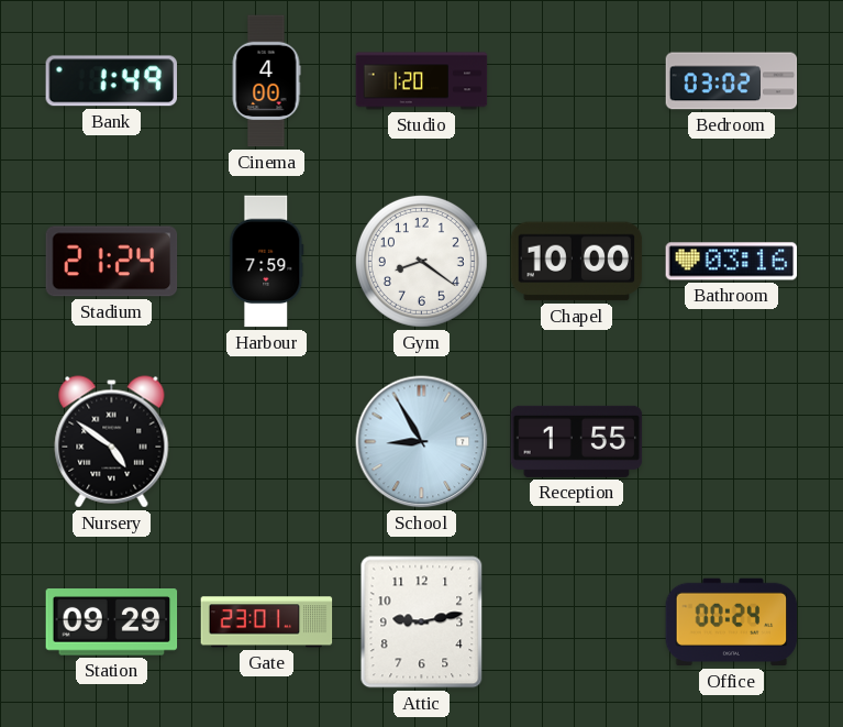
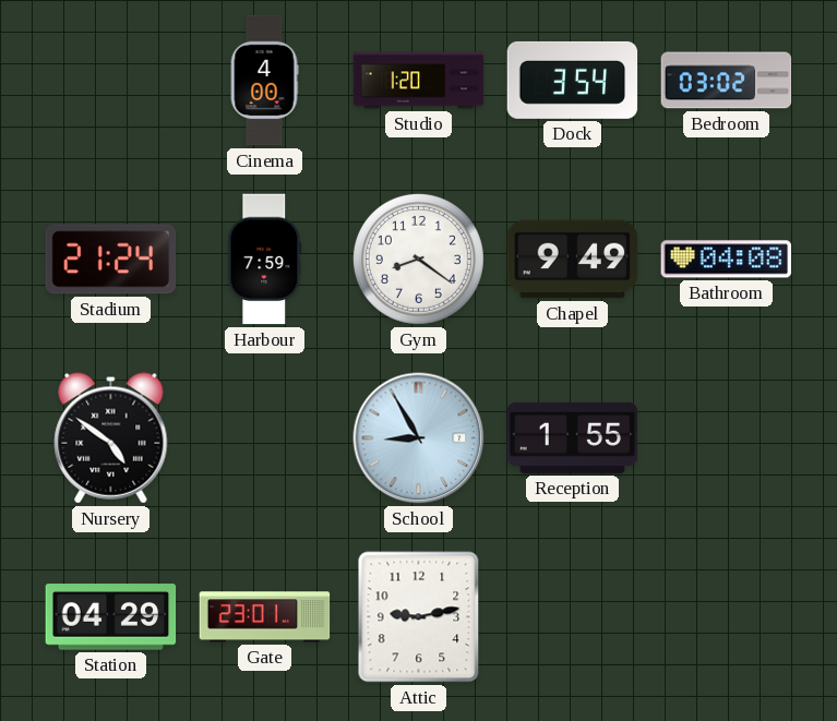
Bank: 1:49 -> none (111, 81)
Dock: none -> 3:54 (573, 80)
Chapel: 10:00 -> 9:49 (573, 260)
Bathroom: 03:16 -> 04:08 (727, 260)
Station: 09:29 -> 04:29 (111, 617)
Office: 00:24 -> none (732, 623)
